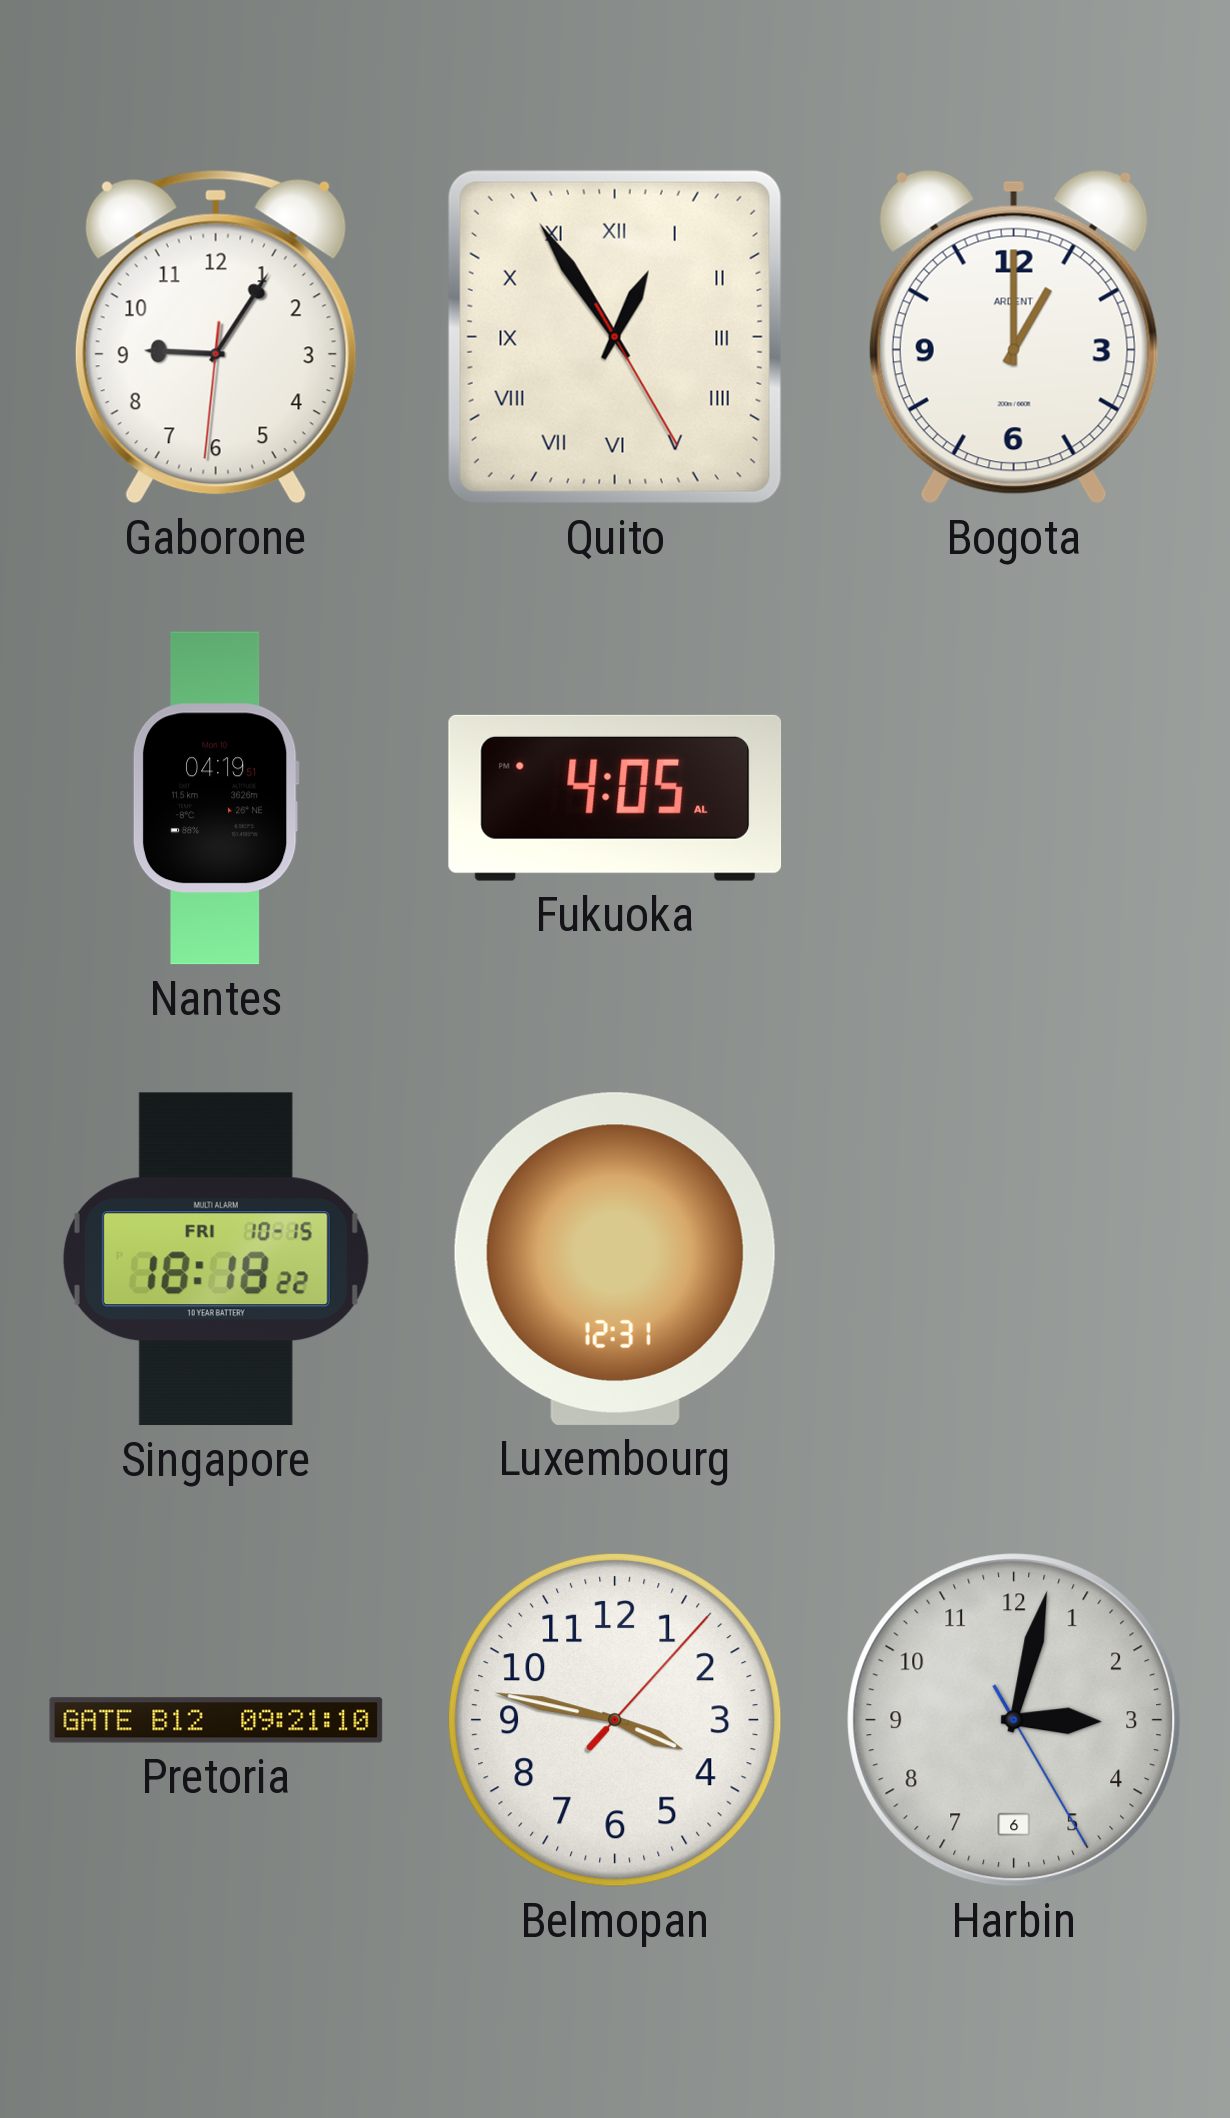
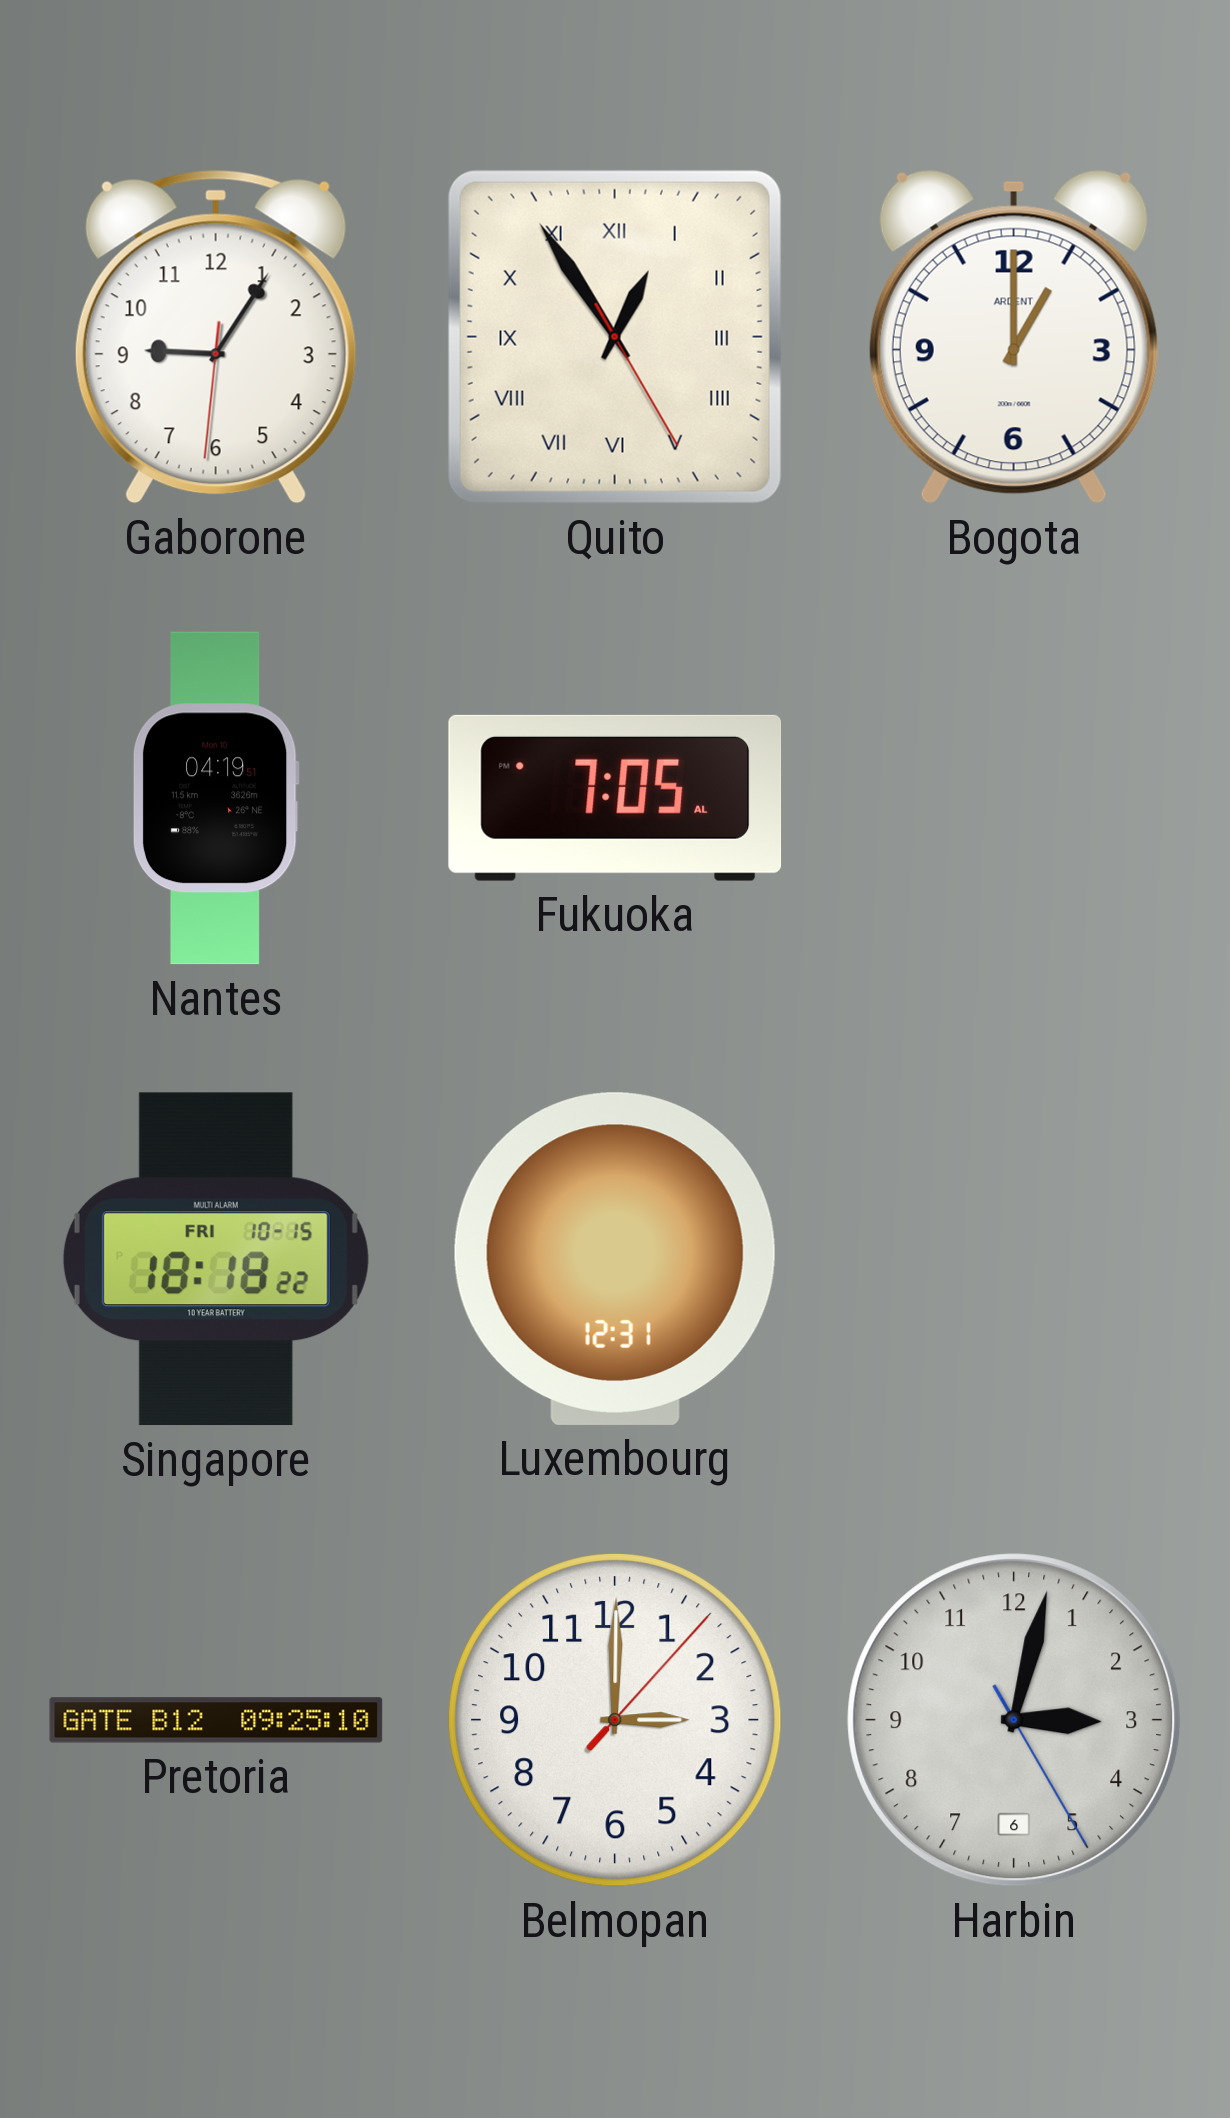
Fukuoka: 4:05 -> 7:05 (615, 798)
Pretoria: 09:21 -> 09:25 (216, 1720)
Belmopan: 3:47 -> 3:00 (615, 1720)
